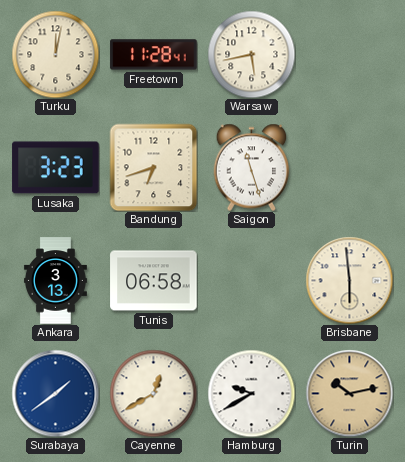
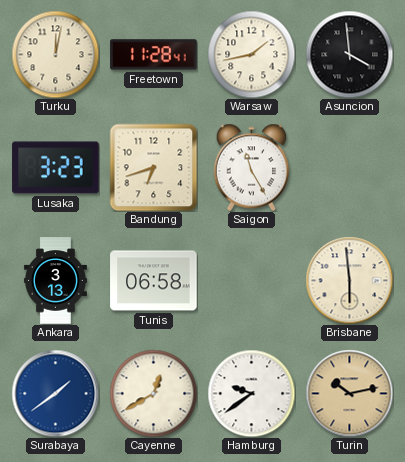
Warsaw: 5:43 -> 1:43 (251, 54)
Asuncion: none -> 3:59 (349, 54)
Saigon: 11:27 -> 11:25 (252, 167)
Hamburg: 9:40 -> 9:39 (251, 393)
